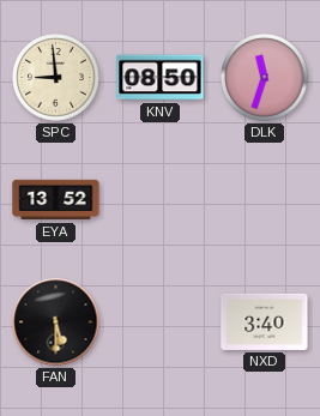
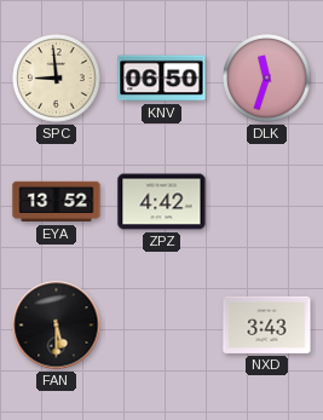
KNV: 08:50 -> 06:50 (162, 79)
ZPZ: none -> 4:42 (162, 202)
NXD: 3:40 -> 3:43 (267, 324)
